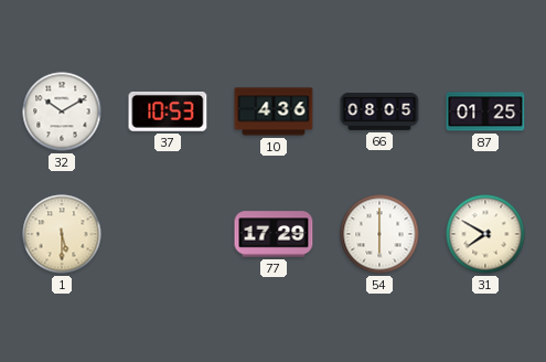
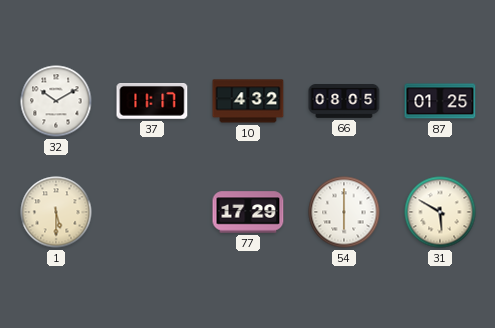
37: 10:53 -> 11:17 (152, 102)
10: 4:36 -> 4:32 (248, 101)
31: 7:50 -> 5:50 (440, 212)
